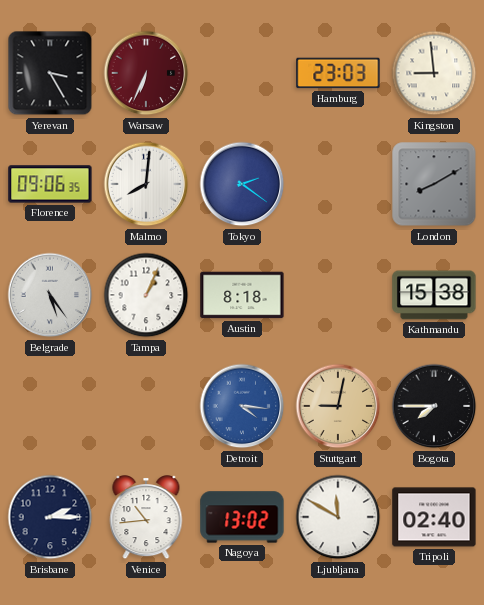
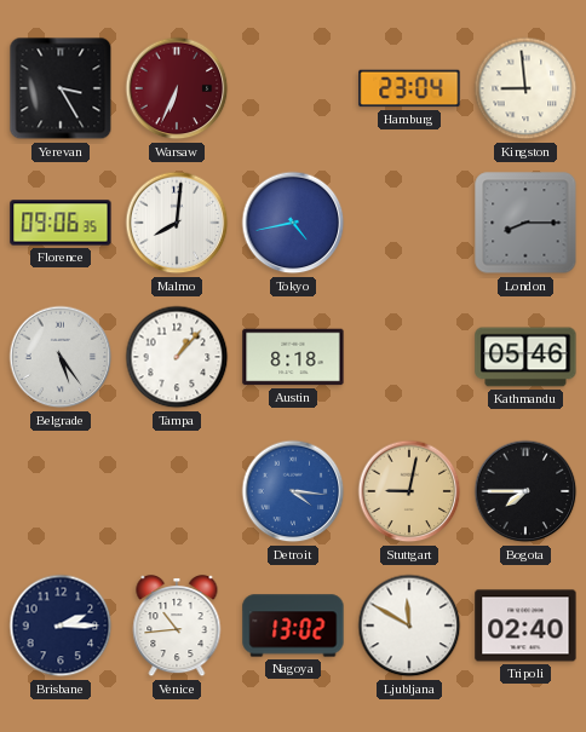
Hamburg: 23:03 -> 23:04 (409, 88)
Tokyo: 2:21 -> 4:43 (293, 223)
London: 8:10 -> 8:15 (525, 223)
Tampa: 1:04 -> 1:07 (177, 357)
Kathmandu: 15:38 -> 05:46 (525, 357)
